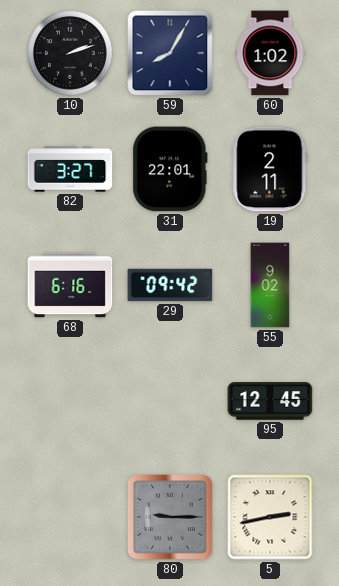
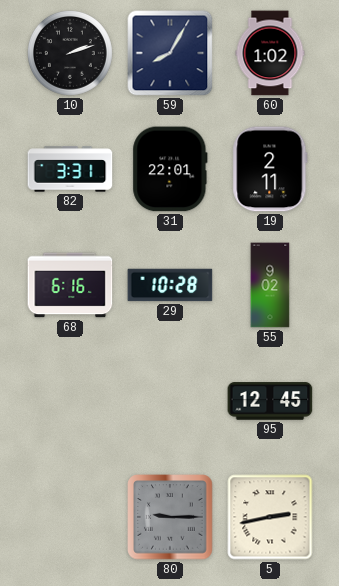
82: 3:27 -> 3:31 (70, 169)
29: 09:42 -> 10:28 (170, 285)
